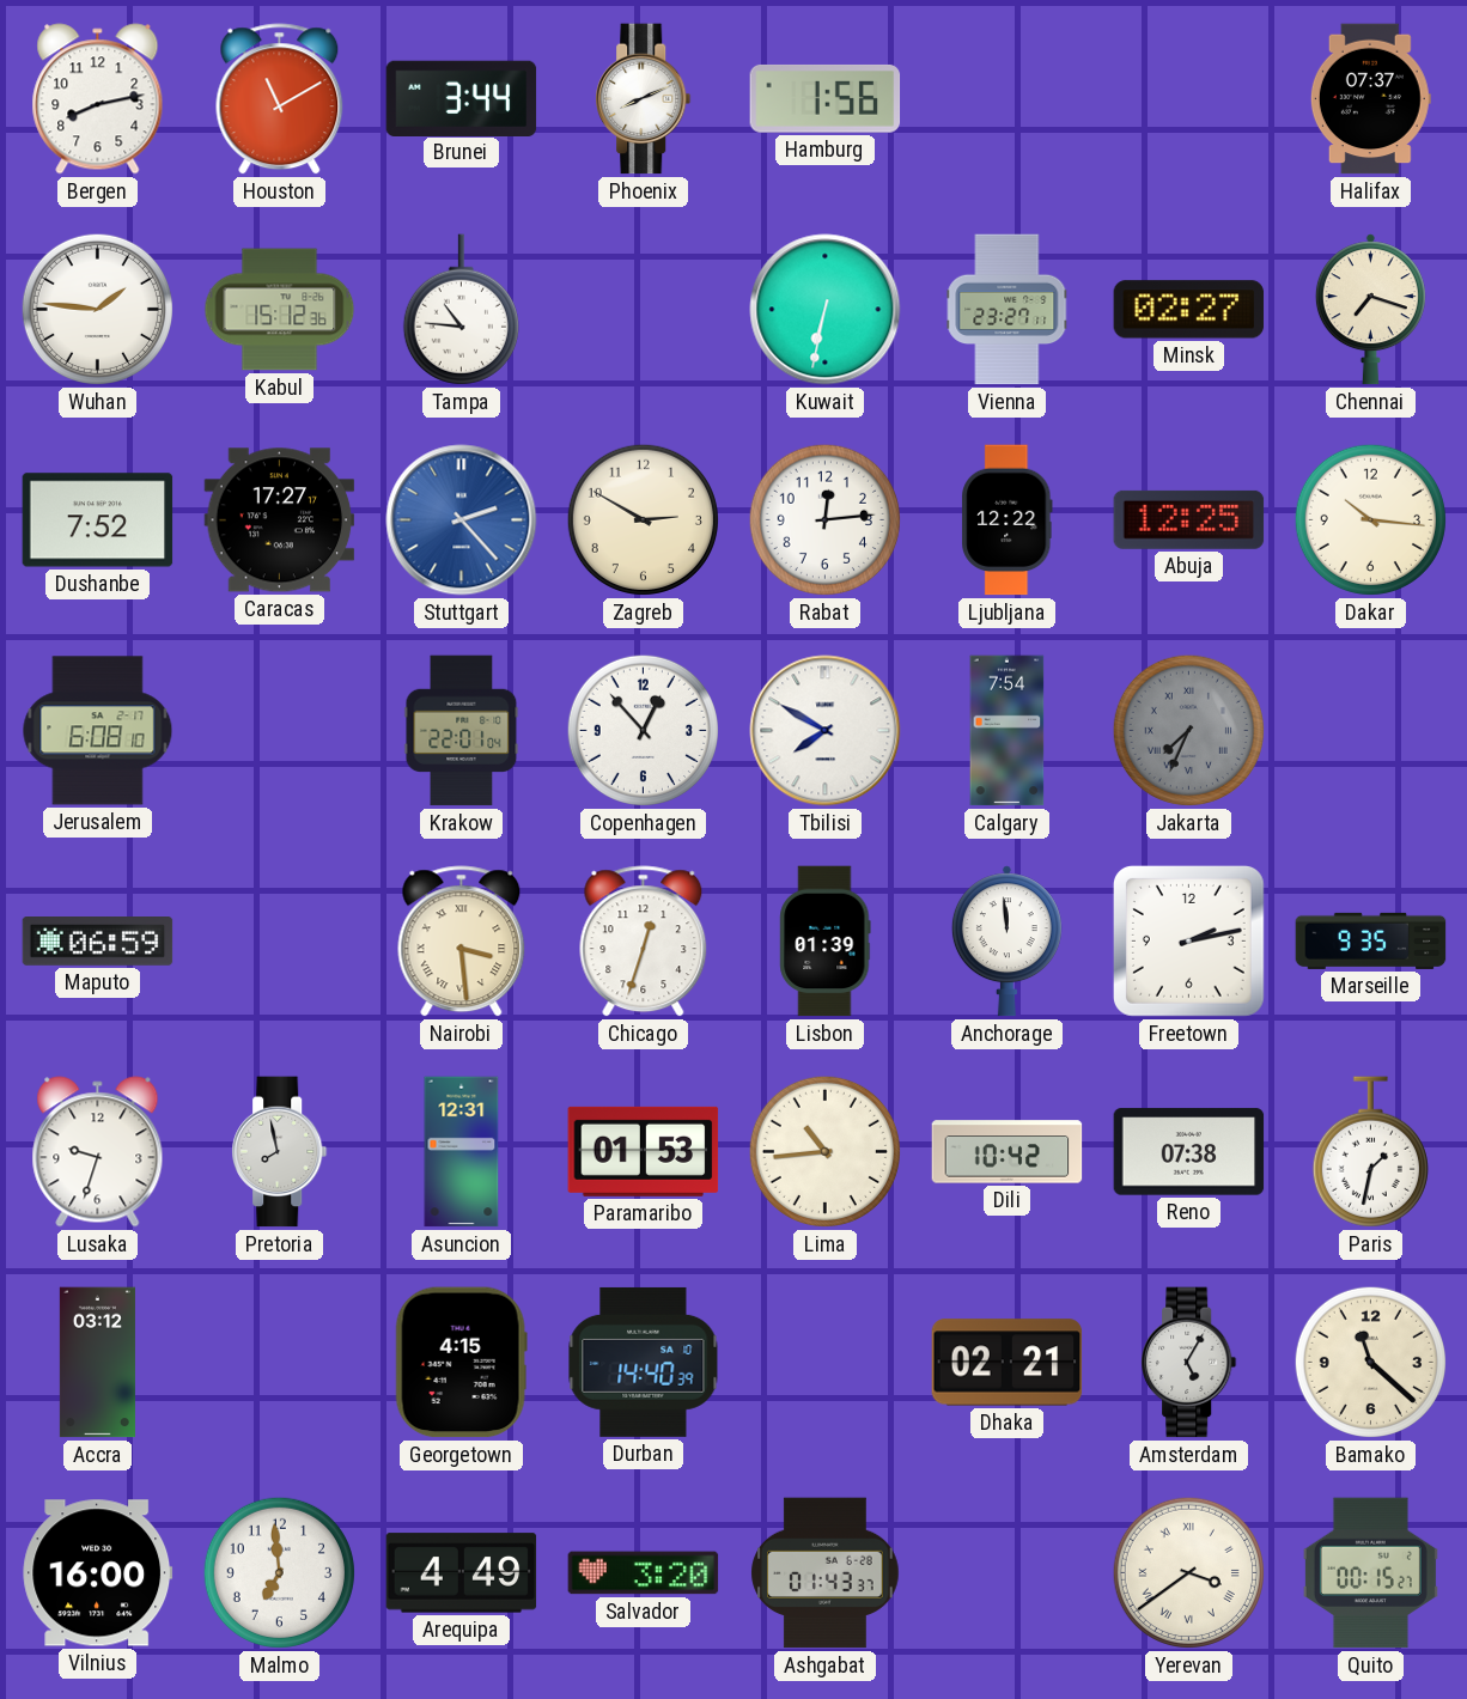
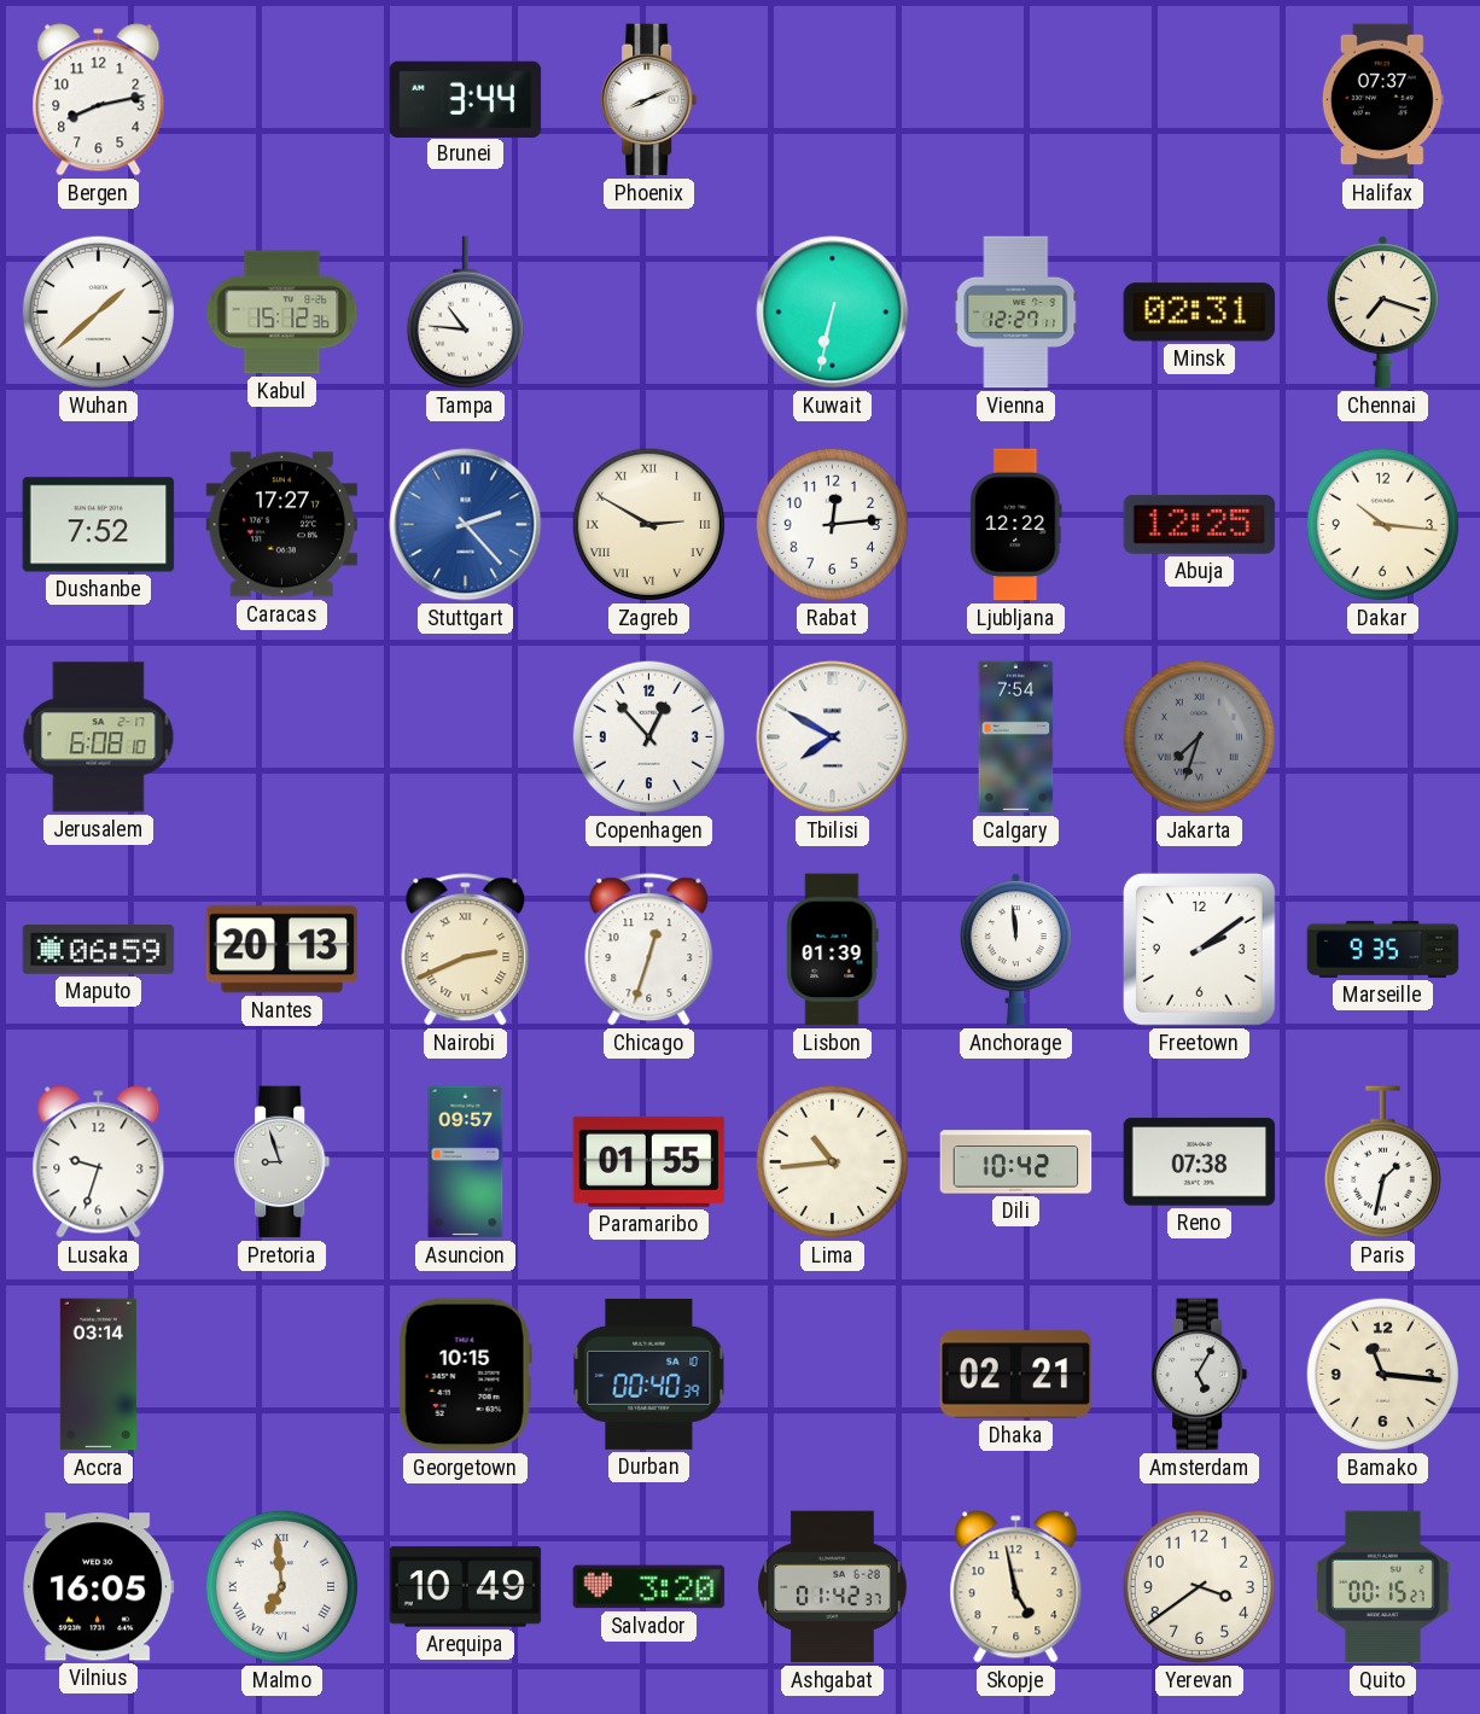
Houston: 11:10 -> none (280, 99)
Hamburg: 1:56 -> none (826, 98)
Wuhan: 1:46 -> 1:38 (98, 311)
Vienna: 23:27 -> 12:27 (1016, 313)
Minsk: 02:27 -> 02:31 (1200, 313)
Zagreb numerals: Arabic -> Roman (648, 524)
Krakow: 22:01 -> none (462, 731)
Jakarta: 7:34 -> 7:33 (1199, 736)
Nantes: none -> 20:13 (282, 950)
Nairobi: 3:29 -> 2:41 (466, 950)
Freetown: 2:13 -> 2:09 (1199, 949)
Pretoria: 7:58 -> 8:57 (282, 1162)
Asuncion: 12:31 -> 09:57 (466, 1162)
Paramaribo: 01:53 -> 01:55 (649, 1161)
Accra: 03:12 -> 03:14 (98, 1375)
Georgetown: 4:15 -> 10:15 (465, 1375)
Durban: 14:40 -> 00:40 (649, 1374)
Bamako: 11:22 -> 11:16 (1382, 1374)
Vilnius: 16:00 -> 16:05 (99, 1587)
Malmo numerals: Arabic -> Roman (281, 1586)
Arequipa: 4:49 -> 10:49 (466, 1587)
Ashgabat: 01:43 -> 01:42 (833, 1587)
Skopje: none -> 4:58 (1016, 1587)
Yerevan numerals: Roman -> Arabic (1199, 1586)
